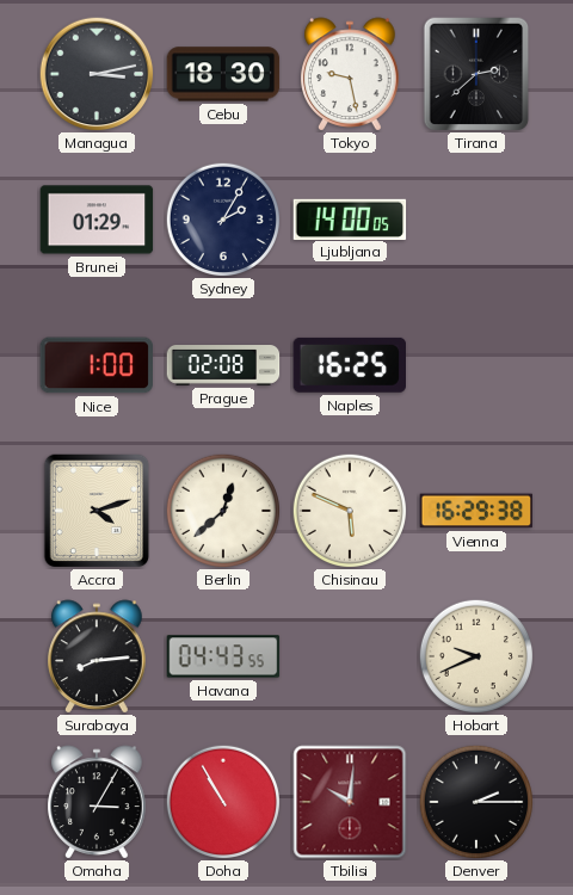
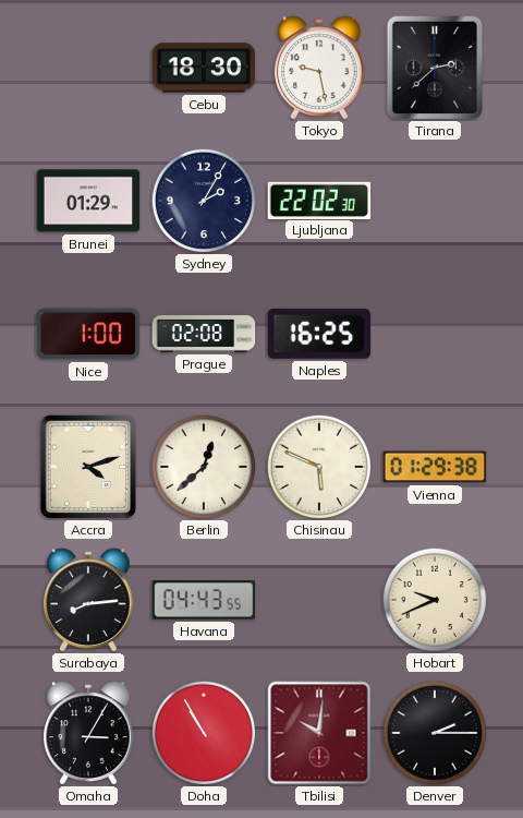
Managua: 3:13 -> none (97, 74)
Ljubljana: 14:00 -> 22:02 (319, 200)
Vienna: 16:29 -> 01:29 (435, 467)
